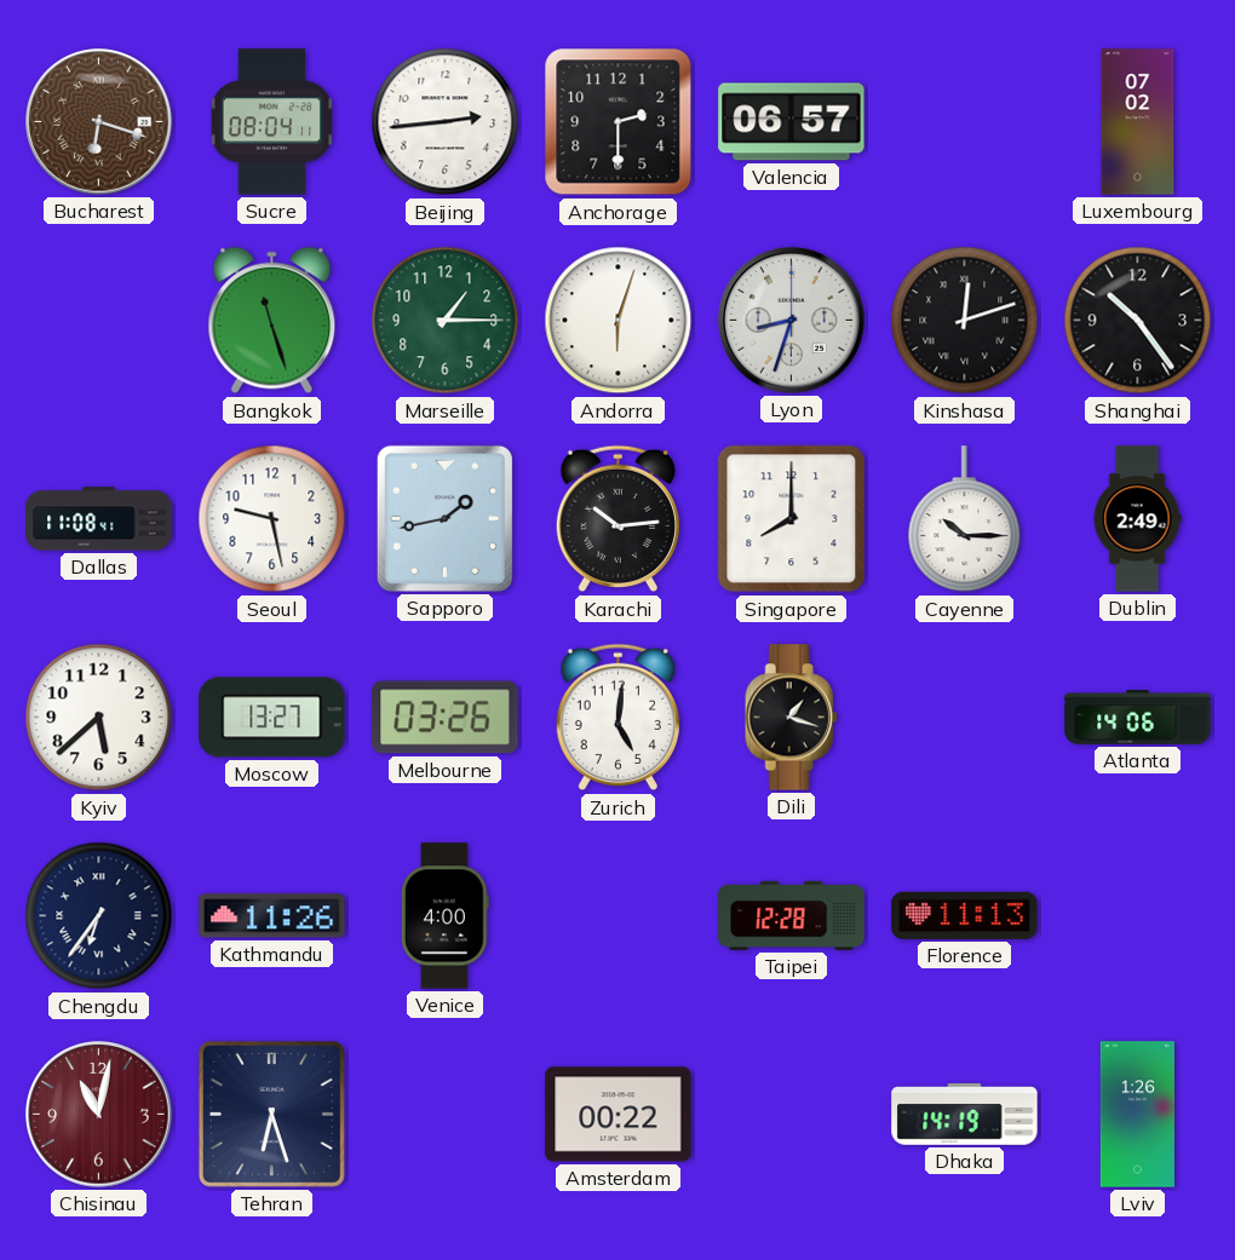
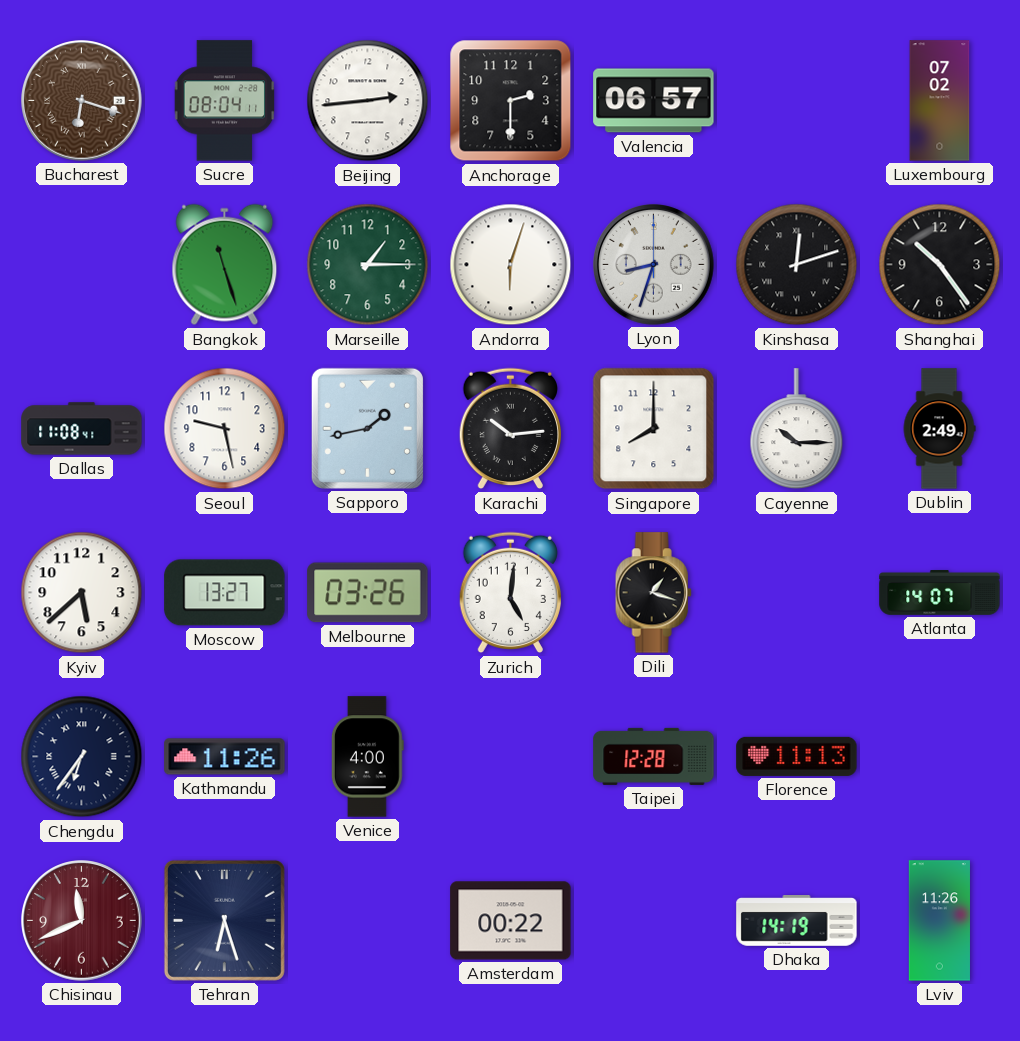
Atlanta: 14:06 -> 14:07 (940, 593)
Chisinau: 11:02 -> 11:41 (82, 921)
Lviv: 1:26 -> 11:26 (939, 921)
